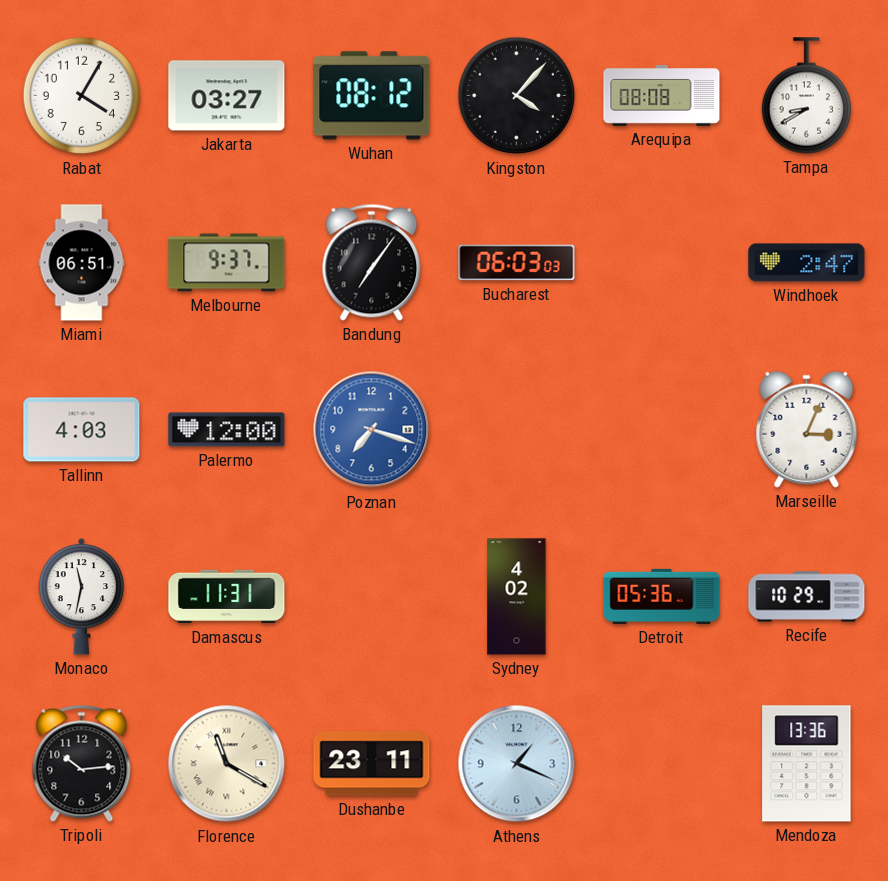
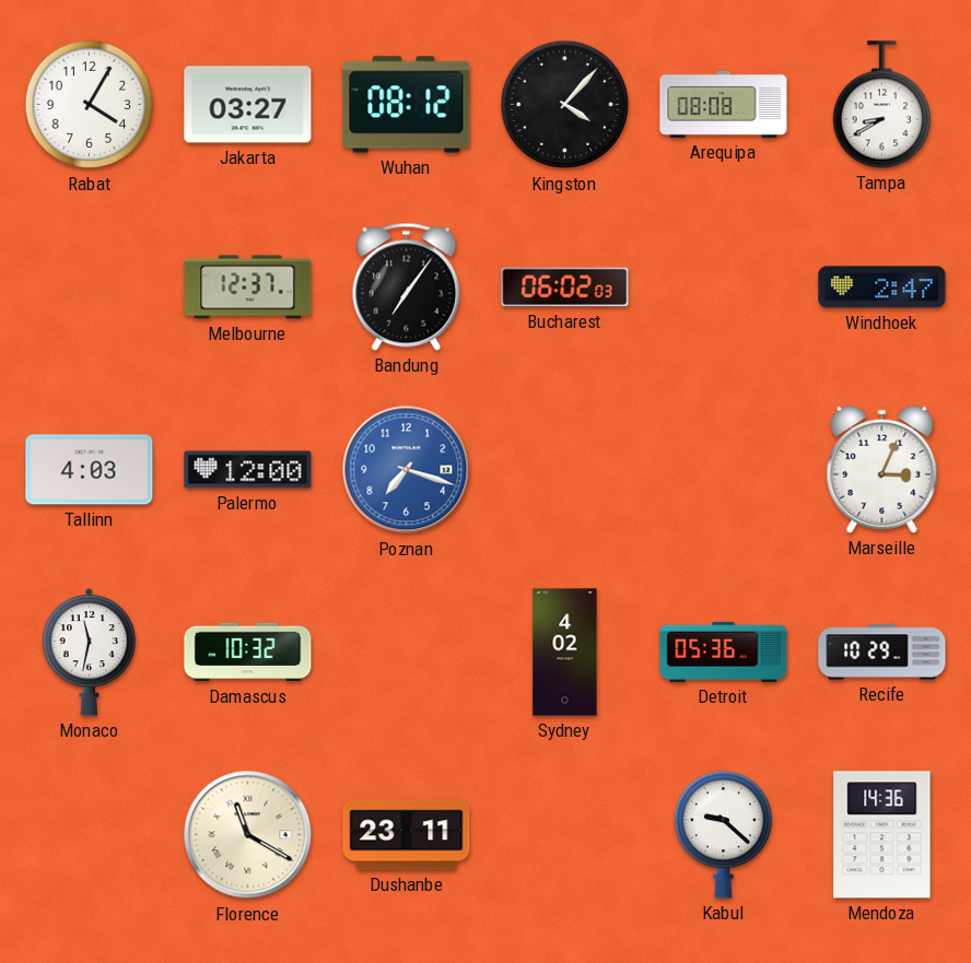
Miami: 06:51 -> none (82, 263)
Melbourne: 9:37 -> 12:37 (248, 287)
Bucharest: 06:03 -> 06:02 (565, 287)
Damascus: 11:31 -> 10:32 (248, 653)
Tripoli: 10:14 -> none (82, 763)
Athens: 1:19 -> none (517, 764)
Kabul: none -> 9:22 (723, 835)
Mendoza: 13:36 -> 14:36 (882, 835)
